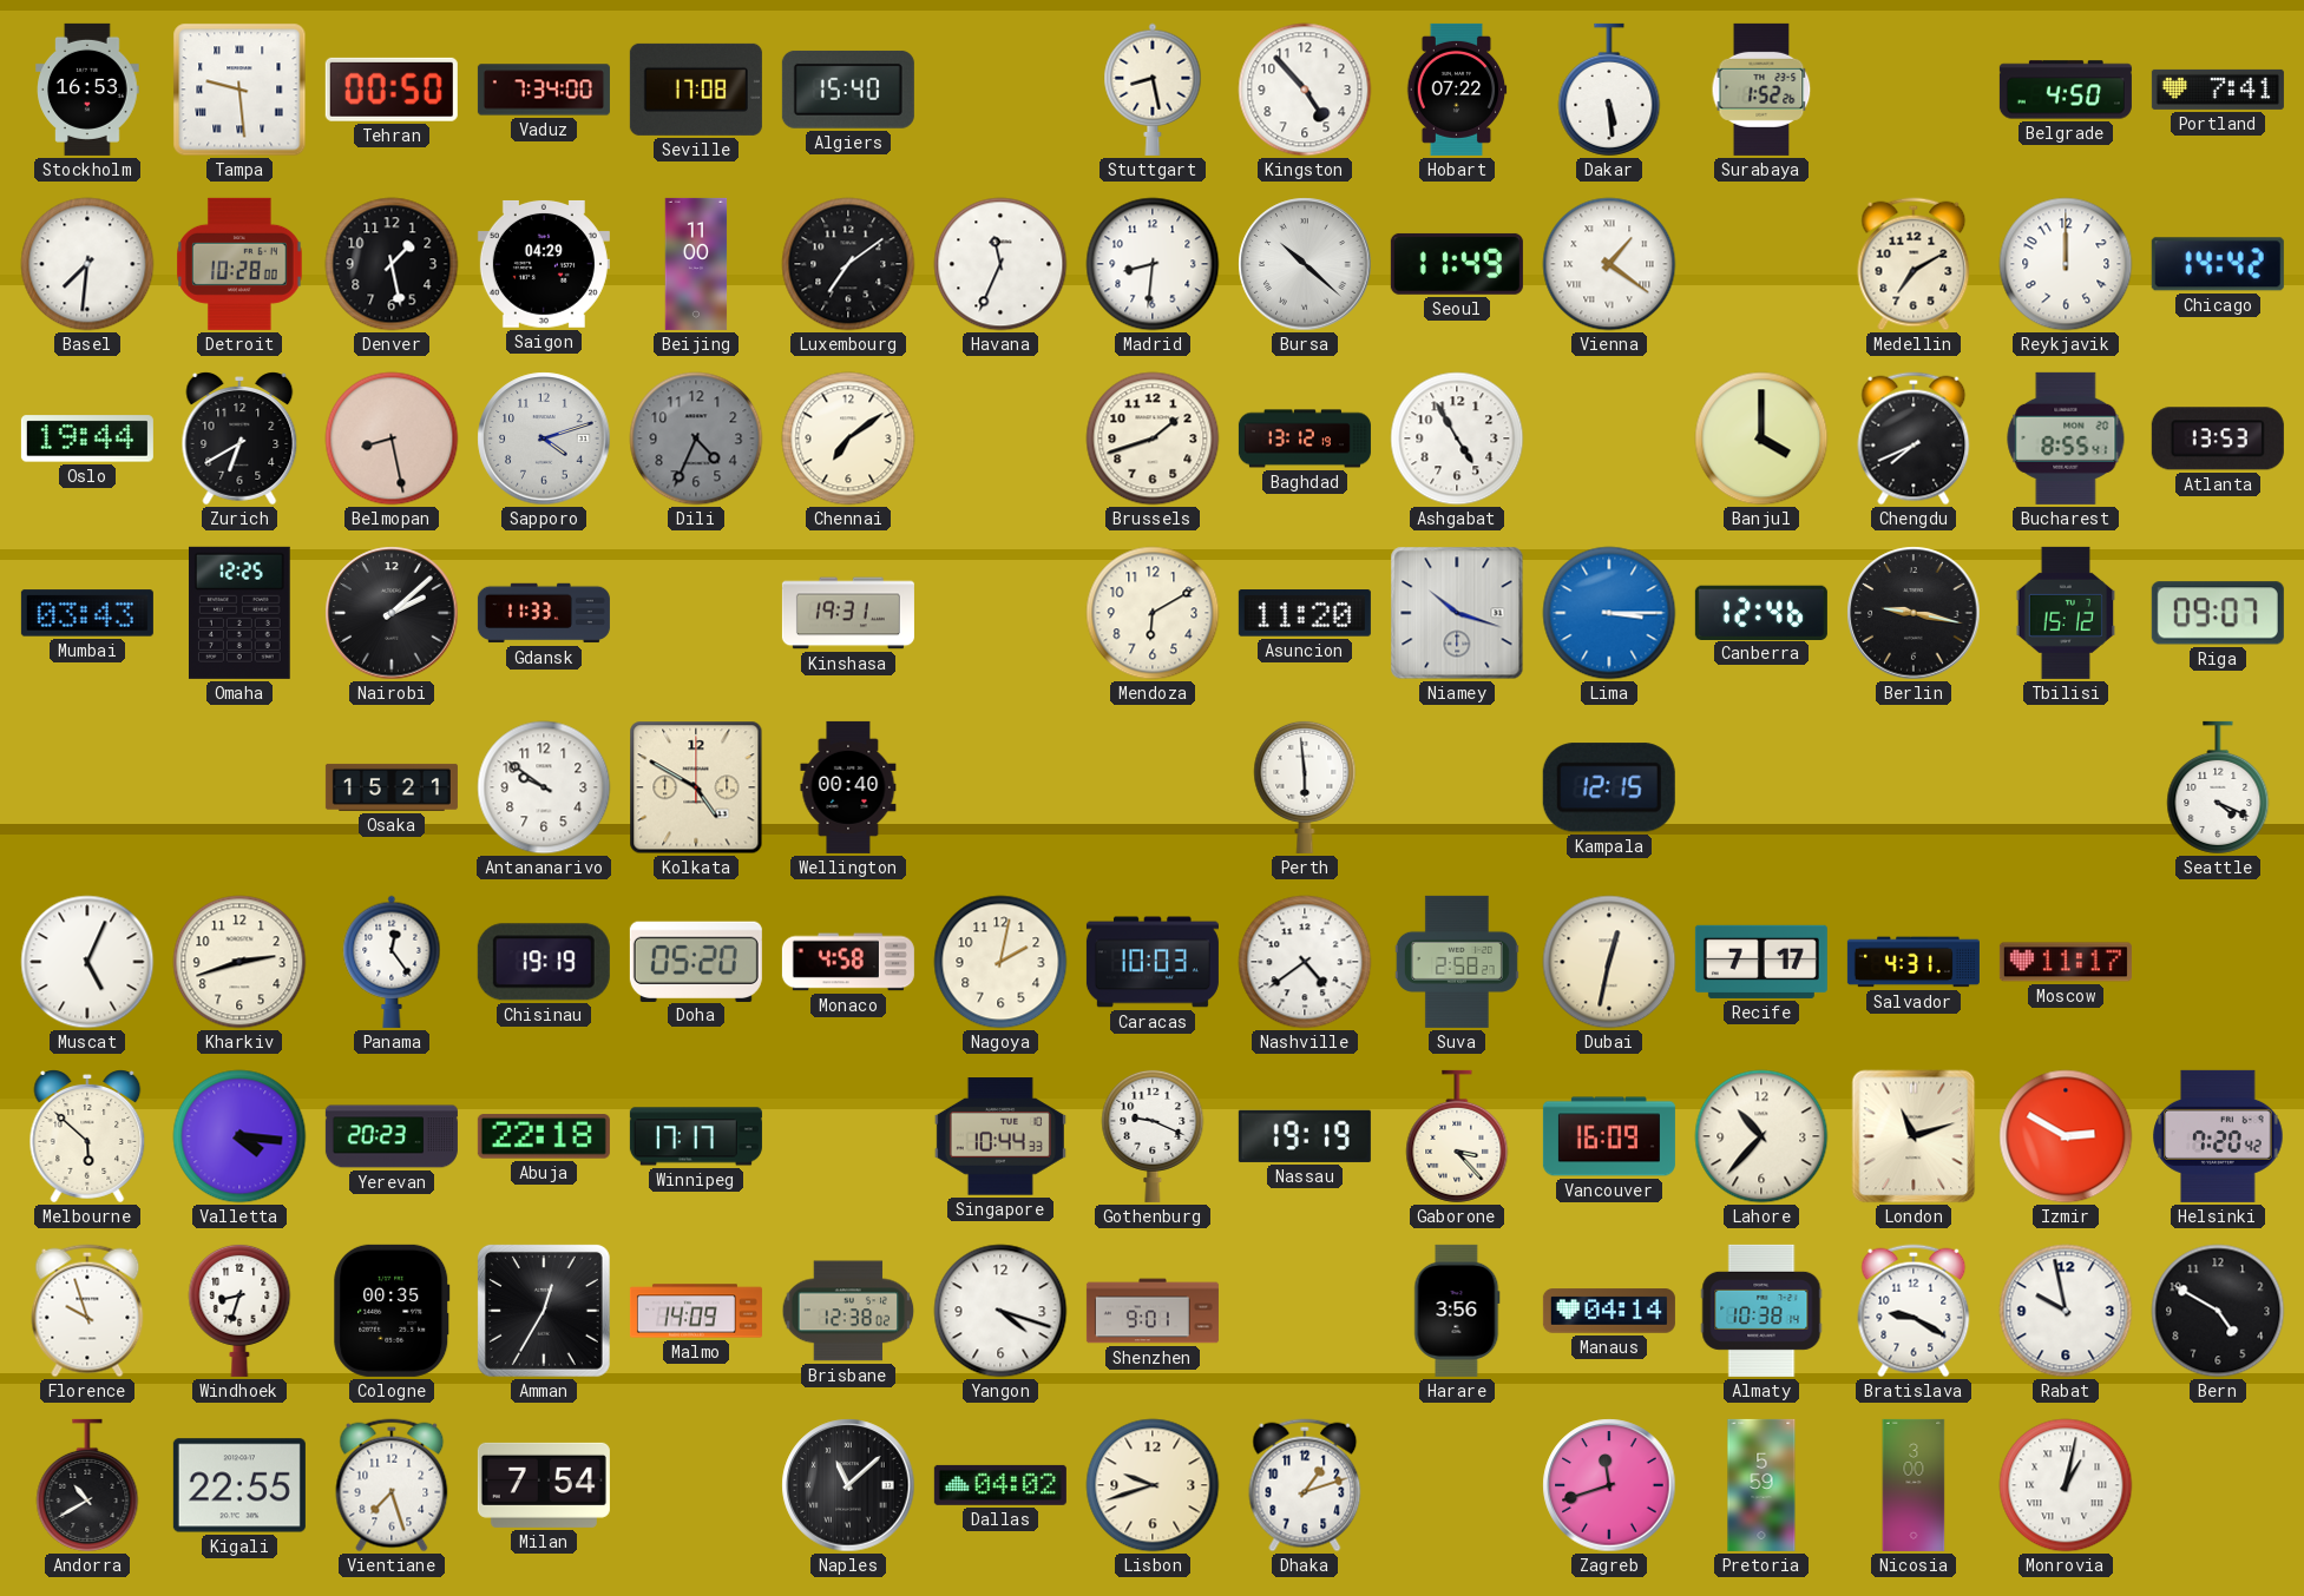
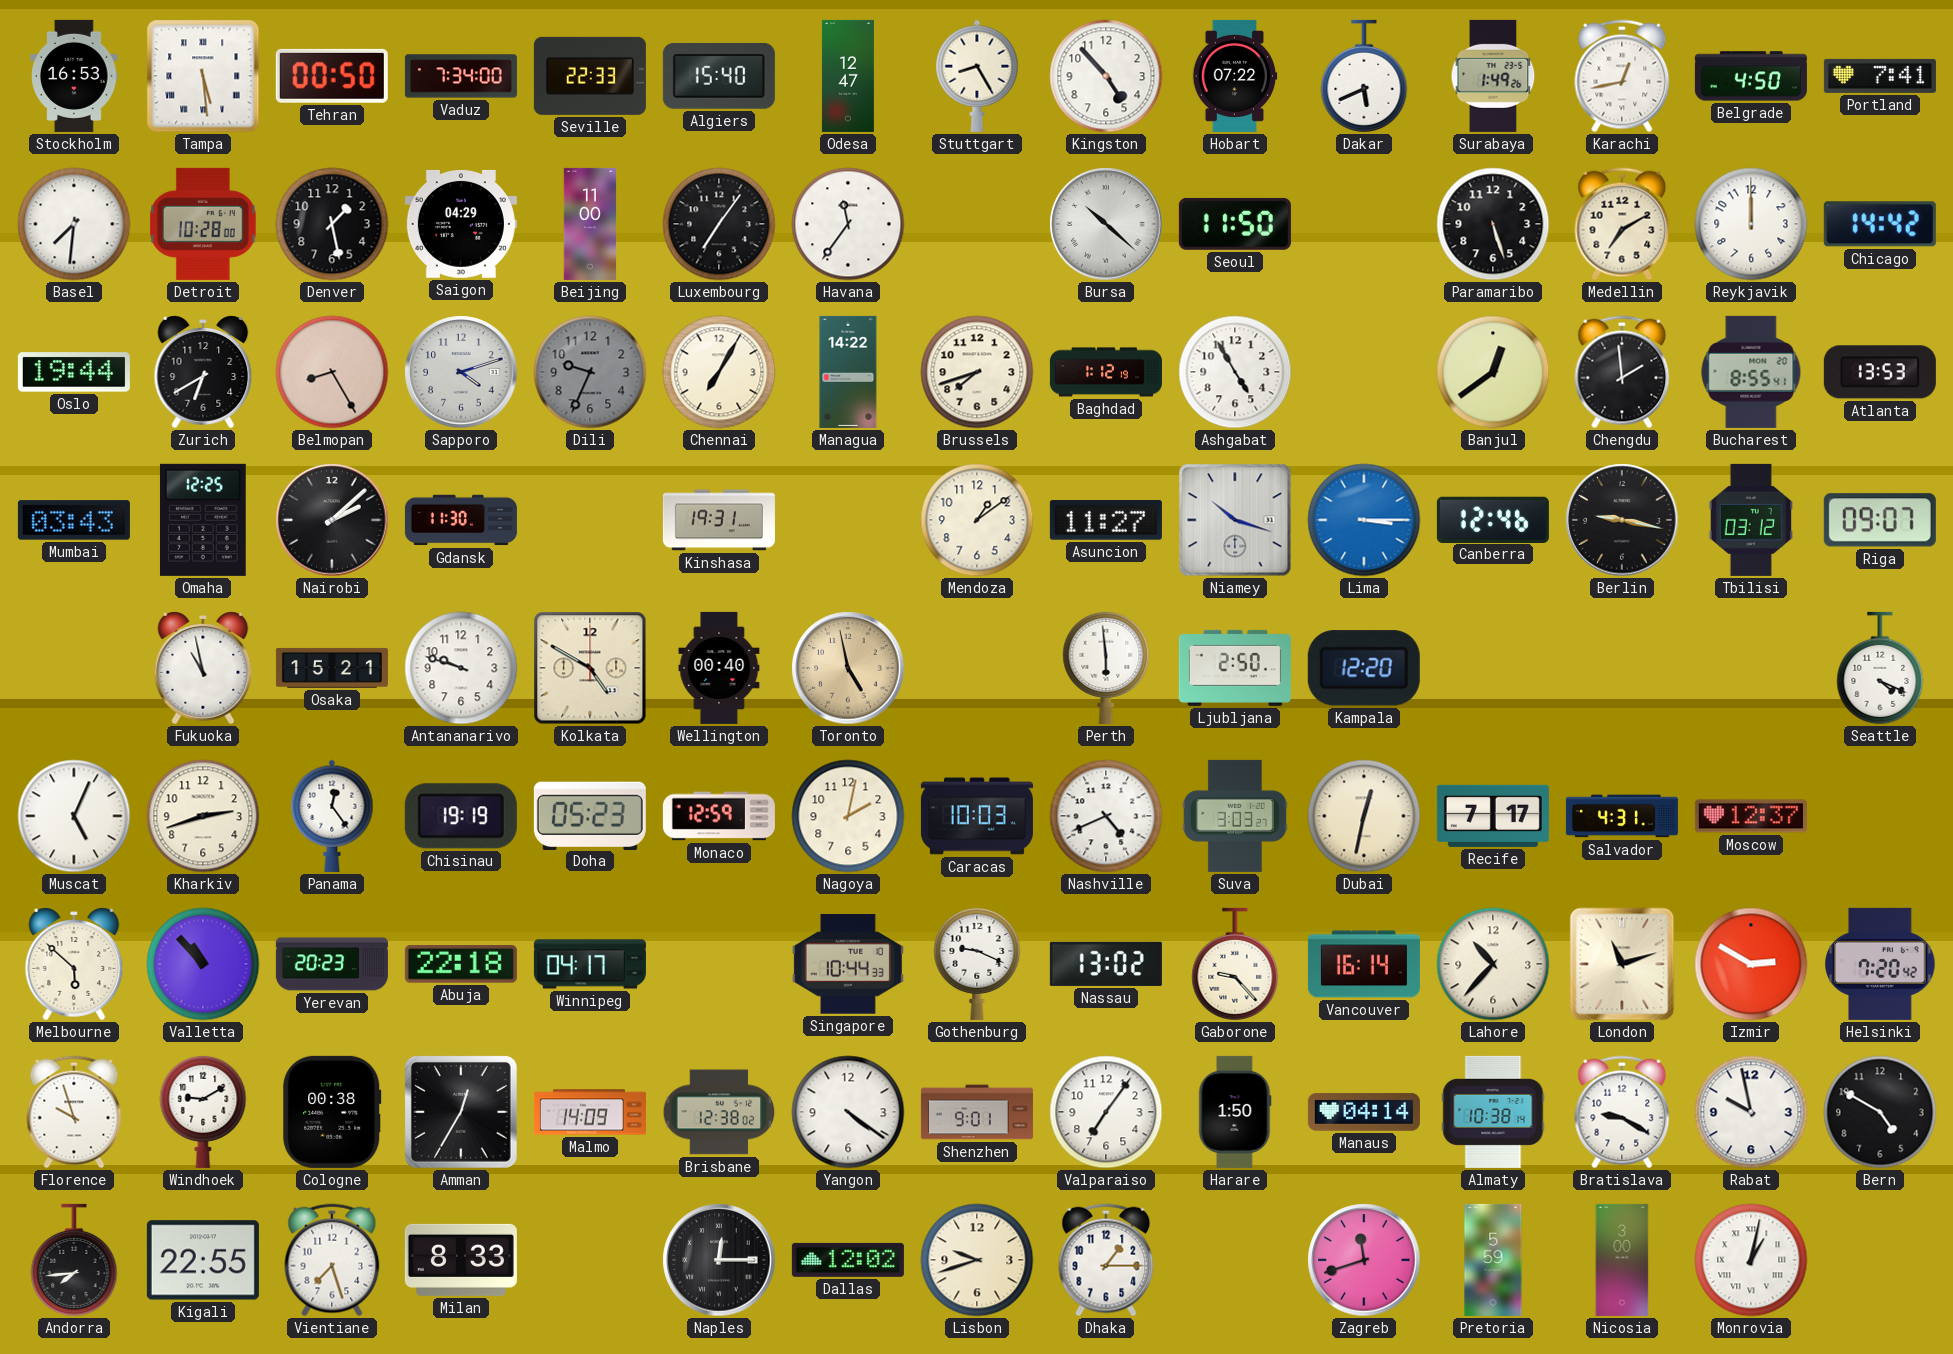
Tampa: 9:29 -> 5:29 (203, 76)
Seville: 17:08 -> 22:33 (590, 76)
Odesa: none -> 12:47 (848, 76)
Stuttgart: 8:28 -> 8:25 (977, 76)
Dakar: 5:29 -> 5:41 (1364, 76)
Surabaya: 1:52 -> 1:49 (1493, 76)
Karachi: none -> 12:43 (1622, 76)
Luxembourg: 7:09 -> 7:06 (719, 224)
Havana: 11:34 -> 11:36 (848, 224)
Madrid: 8:31 -> none (1153, 264)
Seoul: 11:49 -> 11:50 (1235, 224)
Vienna: 1:21 -> none (1609, 264)
Paramaribo: none -> 5:27 (1493, 224)
Belmopan: 8:28 -> 8:25 (332, 372)
Dili: 4:34 -> 9:34 (590, 372)
Chennai: 7:09 -> 7:05 (719, 372)
Managua: none -> 14:22 (848, 372)
Brussels: 1:42 -> 7:42 (977, 372)
Baghdad: 13:12 -> 1:12 (1106, 372)
Banjul: 4:00 -> 12:39 (1493, 372)
Chengdu: 7:41 -> 1:59 (1622, 372)
Gdansk: 11:33 -> 11:30 (461, 520)
Mendoza: 6:10 -> 1:09 (977, 520)
Asuncion: 11:20 -> 11:27 (1106, 520)
Tbilisi: 15:12 -> 03:12 (1750, 520)
Fukuoka: none -> 10:58 (203, 668)
Antananarivo: 9:51 -> 9:48 (461, 668)
Toronto: none -> 4:58 (848, 668)
Ljubljana: none -> 2:50 (1235, 668)
Kampala: 12:15 -> 12:20 (1364, 668)
Doha: 05:20 -> 05:23 (590, 815)
Monaco: 4:58 -> 12:59 (719, 816)
Nashville: 4:39 -> 4:41 (1106, 816)
Suva: 2:58 -> 3:03 (1235, 816)
Moscow: 11:17 -> 12:37 (1751, 816)
Valletta: 4:16 -> 10:53 (203, 964)
Winnipeg: 17:17 -> 04:17 (590, 964)
Nassau: 19:19 -> 13:02 (1106, 964)
Gaborone: 3:23 -> 9:23 (1235, 964)
Vancouver: 16:09 -> 16:14 (1364, 964)
Windhoek: 8:33 -> 9:10 (203, 1111)
Cologne: 00:35 -> 00:38 (332, 1112)
Yangon: 4:18 -> 4:21 (848, 1112)
Valparaiso: none -> 7:06 (1106, 1112)
Harare: 3:56 -> 1:50 (1235, 1112)
Andorra: 10:40 -> 7:44 (74, 1260)
Milan: 7:54 -> 8:33 (461, 1260)
Naples: 11:08 -> 12:15 (719, 1260)
Dallas: 04:02 -> 12:02 (848, 1260)
Dhaka: 1:12 -> 1:15 (1106, 1260)
